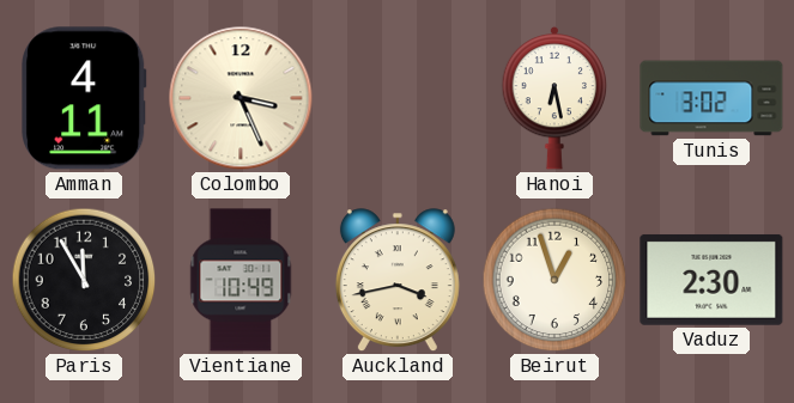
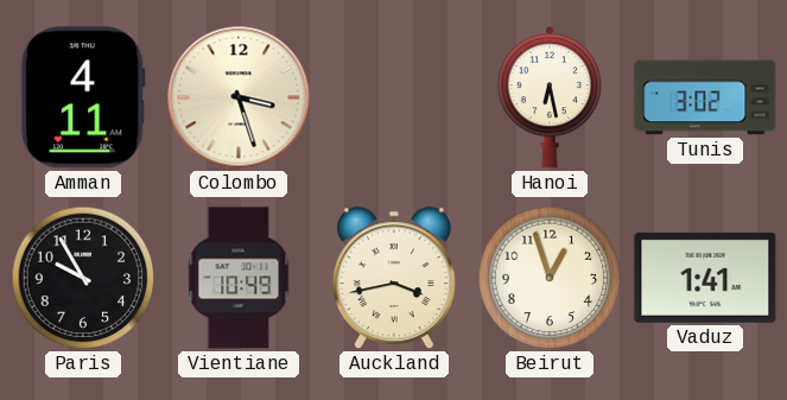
Colombo: 3:26 -> 3:27 (239, 97)
Paris: 11:55 -> 9:55 (83, 278)
Vaduz: 2:30 -> 1:41 (705, 278)
